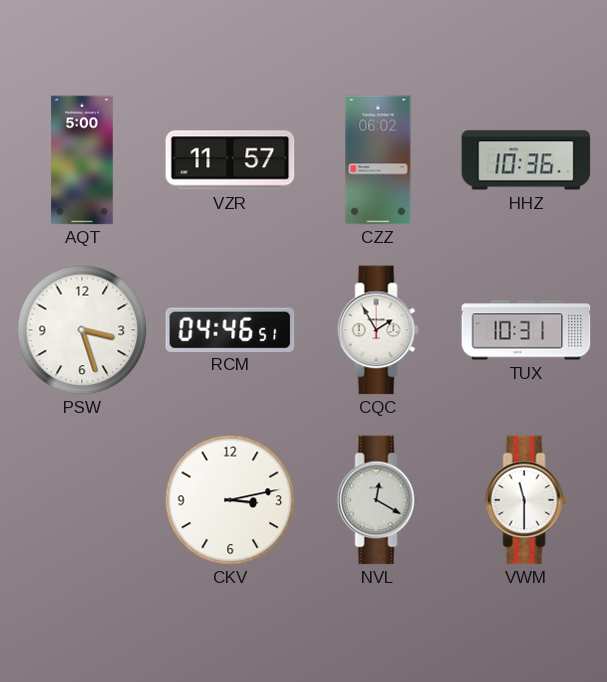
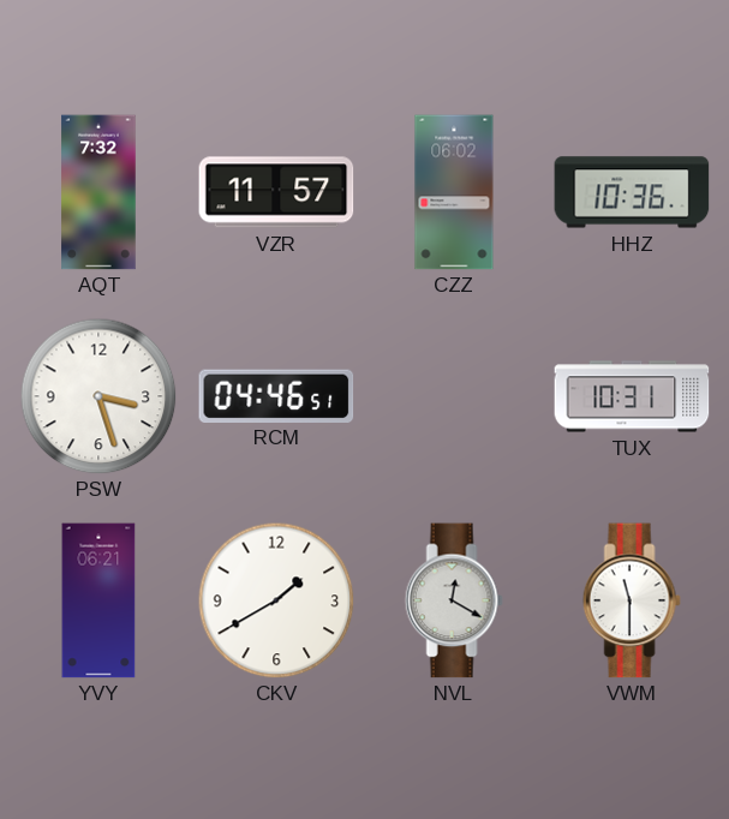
AQT: 5:00 -> 7:32 (98, 192)
CQC: 1:55 -> none (378, 330)
YVY: none -> 06:21 (98, 600)
CKV: 3:13 -> 1:40 (276, 600)
